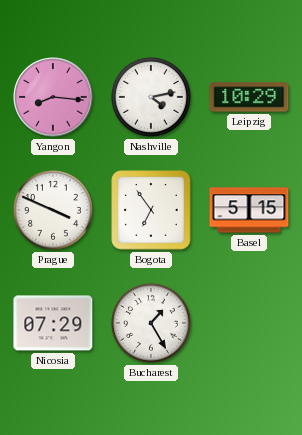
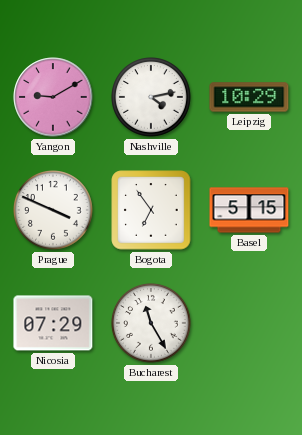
Yangon: 8:16 -> 9:10 (53, 97)
Bucharest: 1:25 -> 11:25 (152, 324)
